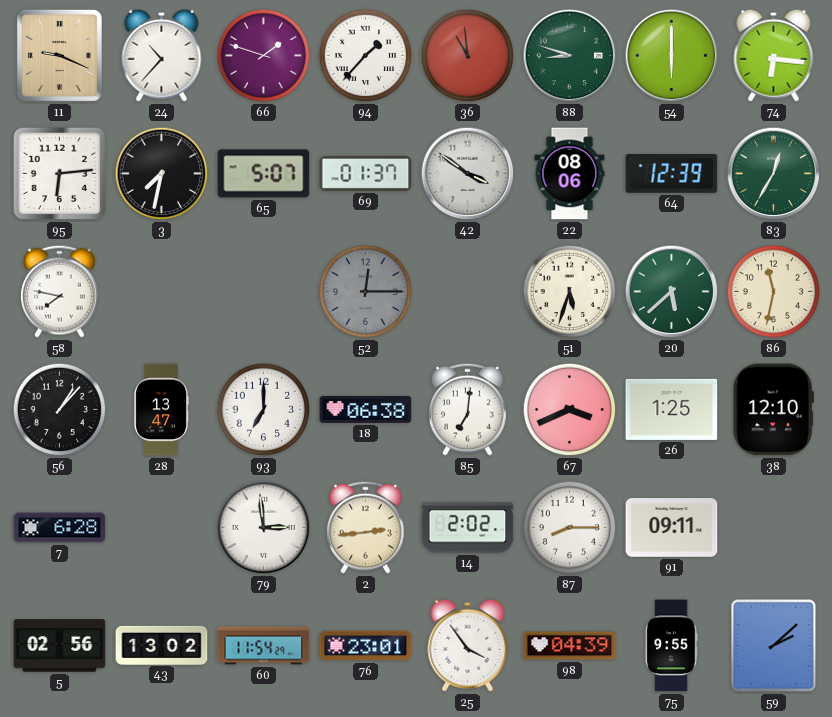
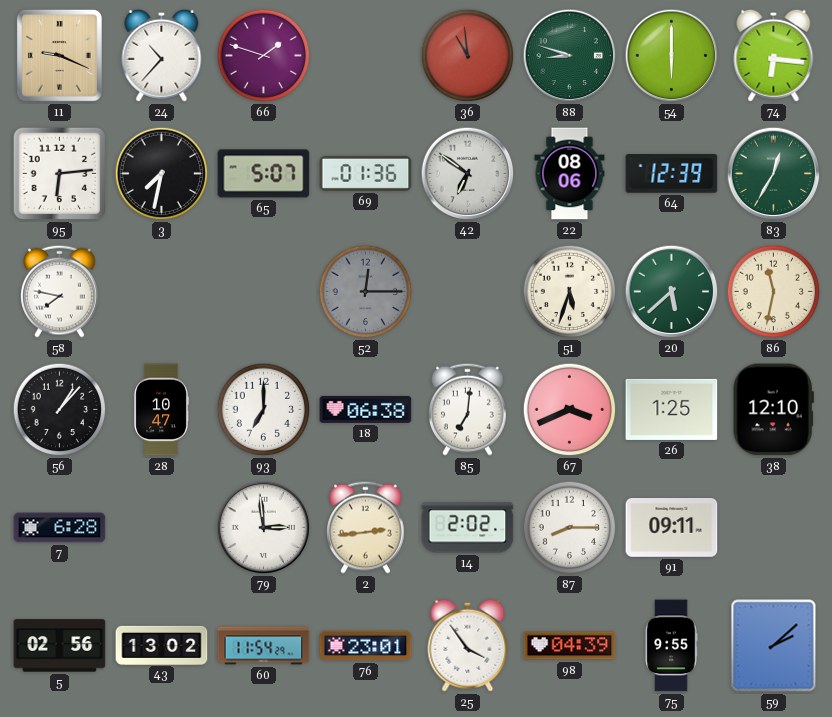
94: 1:37 -> none (366, 56)
69: 01:37 -> 01:36 (366, 173)
42: 3:51 -> 6:51 (468, 174)
28: 13:47 -> 10:47 (161, 410)
